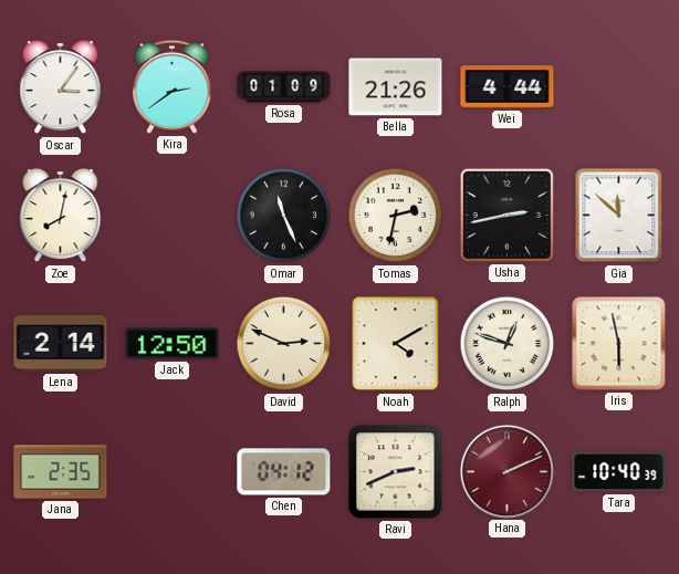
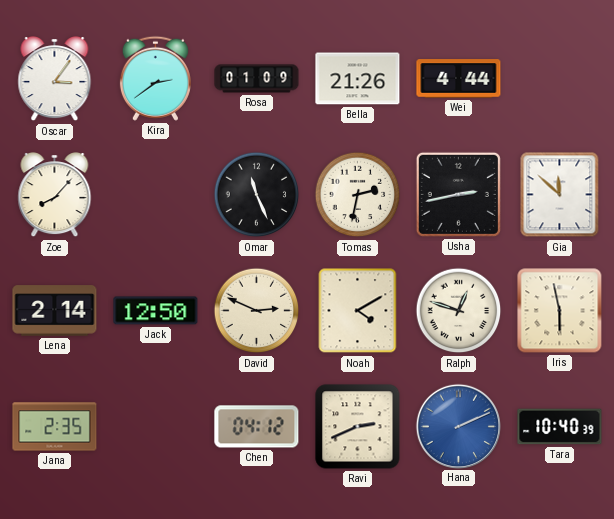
Zoe: 8:02 -> 8:07 (55, 195)
Hana dial: burgundy -> blue (458, 426)
